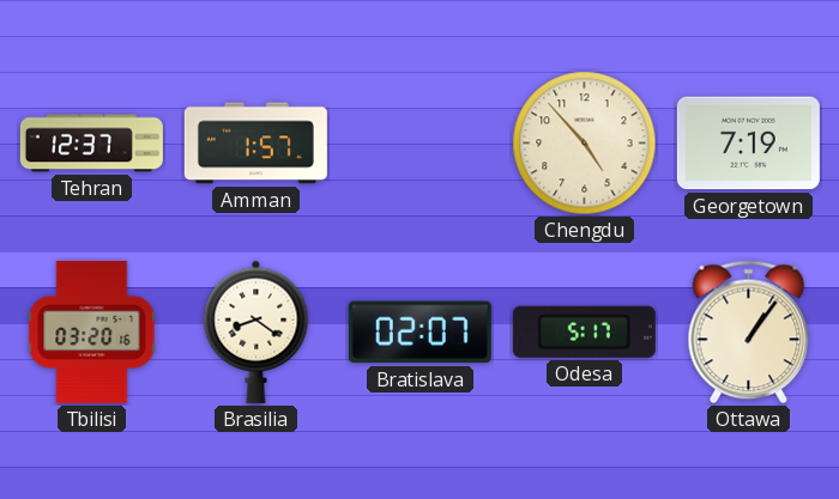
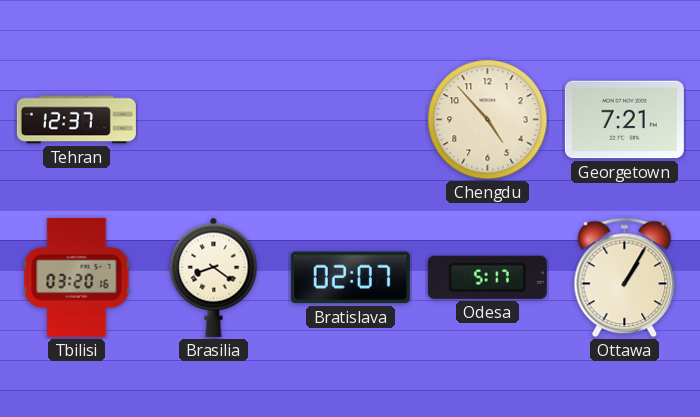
Amman: 1:57 -> none (255, 144)
Georgetown: 7:19 -> 7:21 (624, 120)
Ottawa: 1:06 -> 1:05 (625, 278)
